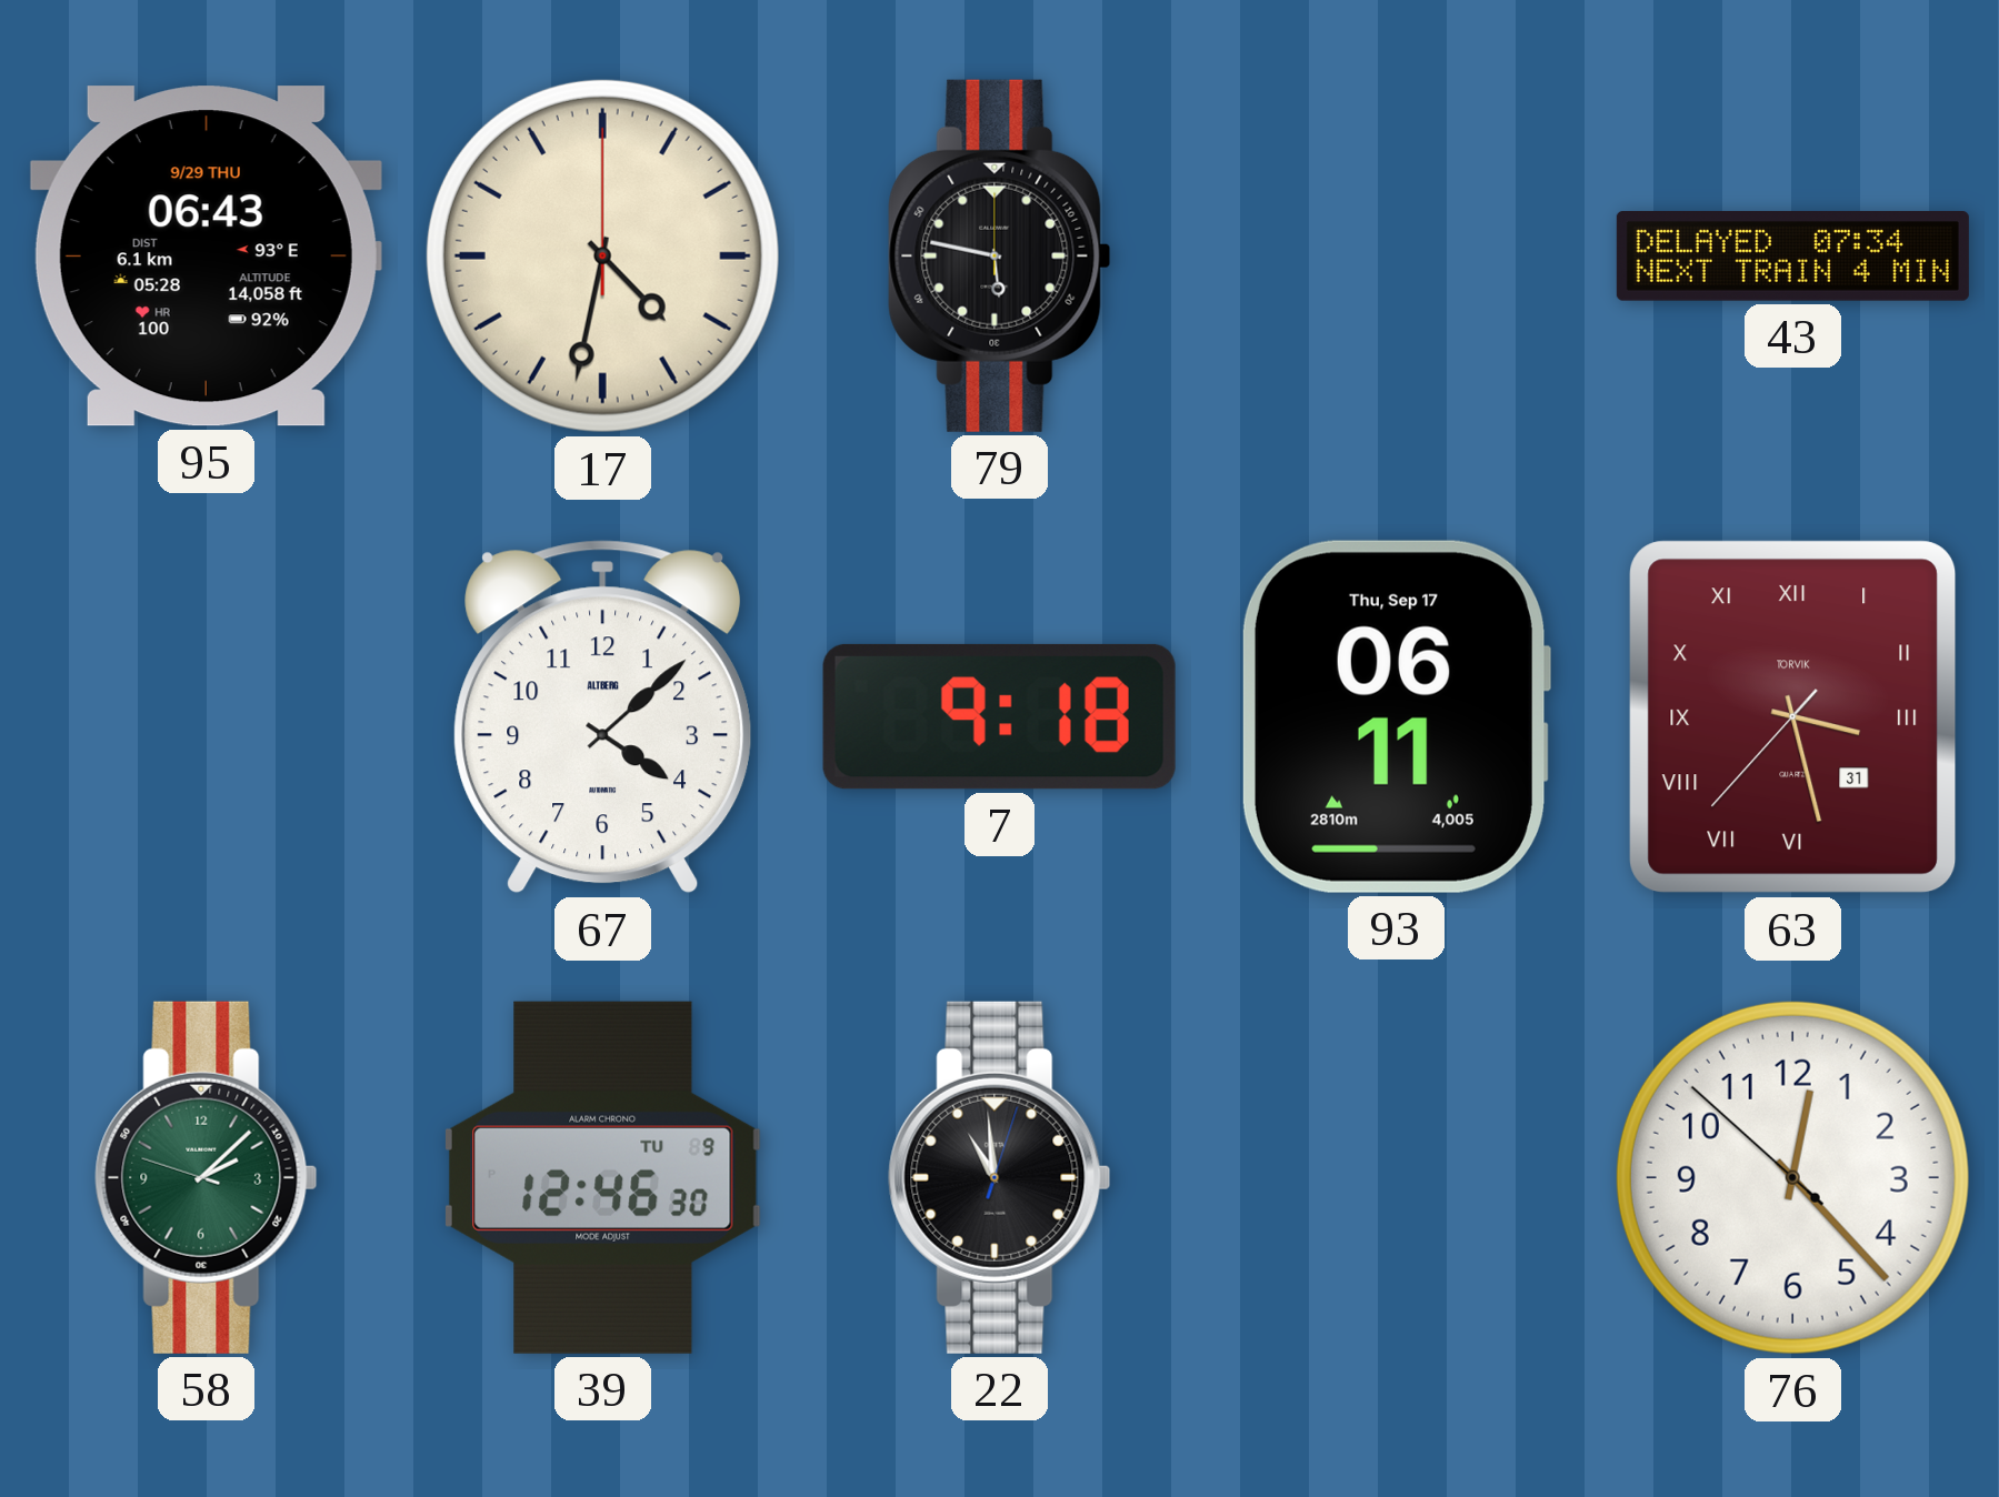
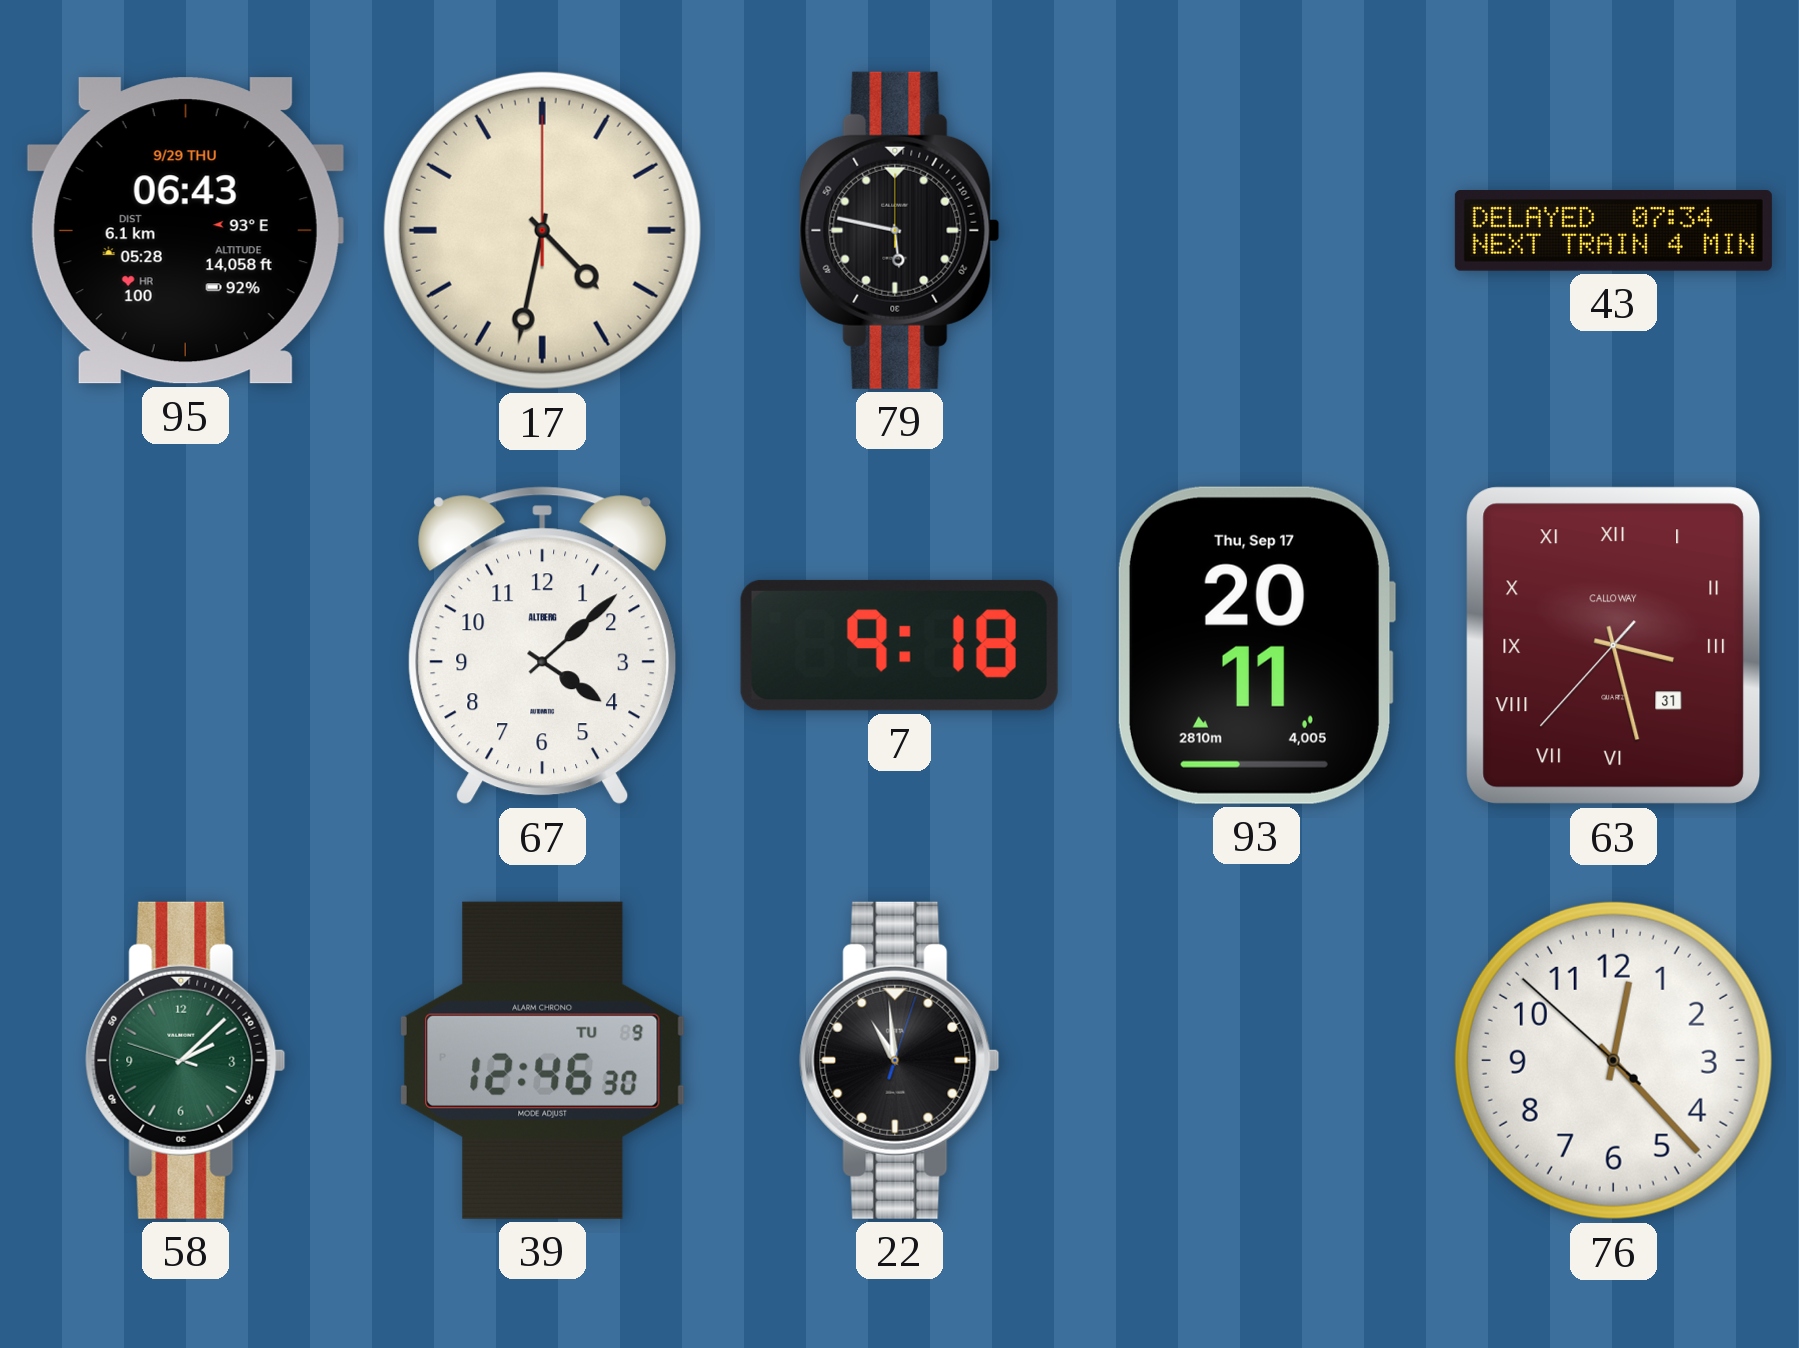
93: 06:11 -> 20:11 (1256, 645)
63 brand: TORVIK -> CALLOWAY (1614, 646)
